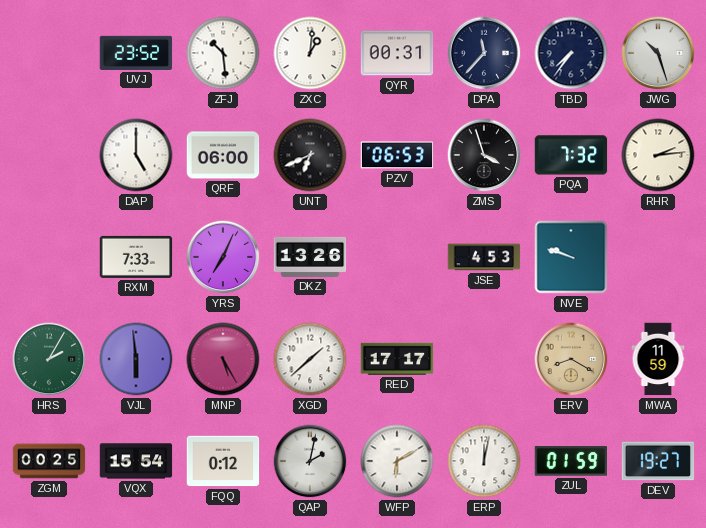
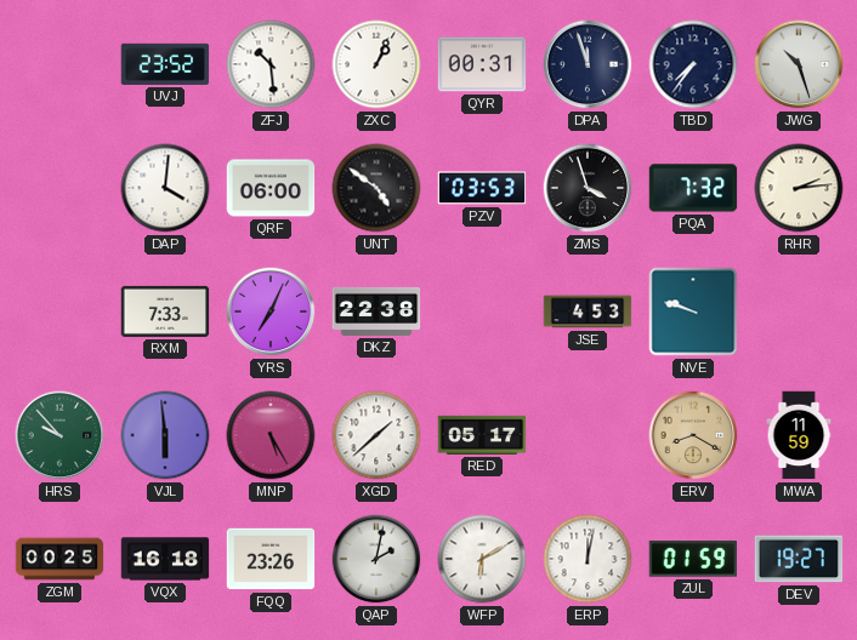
ZXC: 1:01 -> 1:04 (376, 64)
DPA: 11:37 -> 11:57 (588, 64)
DAP: 5:00 -> 4:01 (165, 188)
UNT: 6:41 -> 4:51 (376, 188)
PZV: 06:53 -> 03:53 (482, 188)
DKZ: 13:26 -> 22:38 (376, 312)
HRS: 2:05 -> 9:53 (59, 435)
RED: 17:17 -> 05:17 (482, 435)
VQX: 15:54 -> 16:18 (165, 559)
FQQ: 0:12 -> 23:26 (271, 559)
